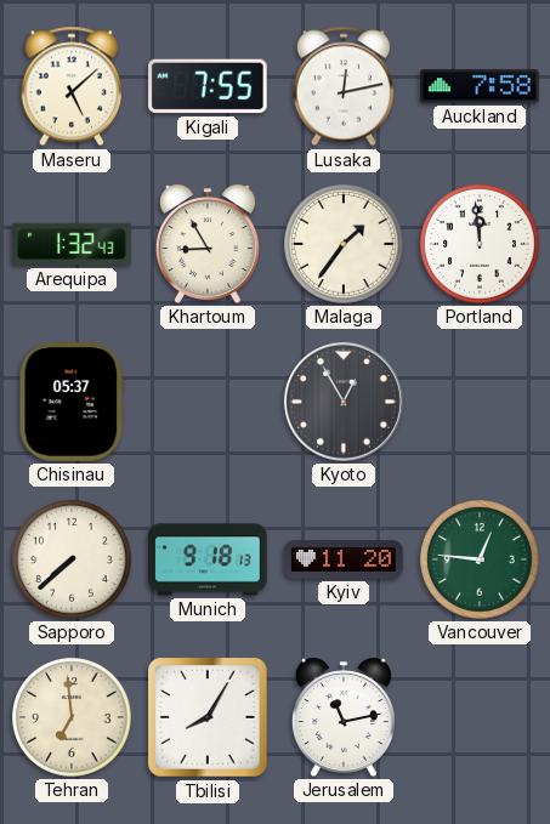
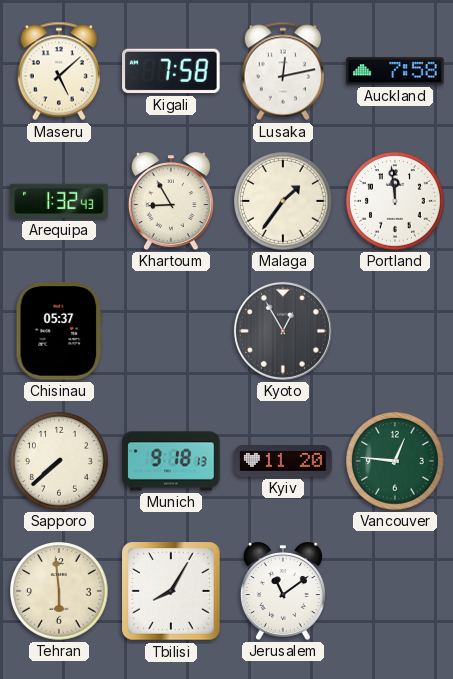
Kigali: 7:55 -> 7:58 (171, 71)
Tehran: 6:59 -> 5:59 (59, 591)
Jerusalem: 11:13 -> 11:09 (283, 591)
